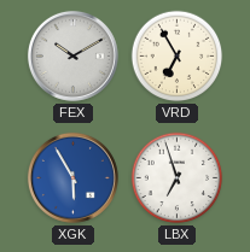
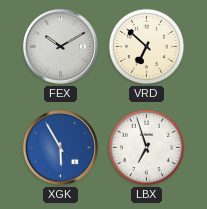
VRD: 6:55 -> 6:52 (147, 47)
